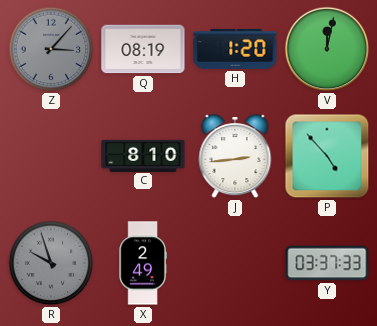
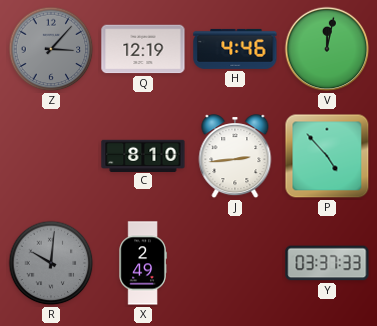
Q: 08:19 -> 12:19 (143, 49)
H: 1:20 -> 4:46 (235, 49)
R: 9:57 -> 10:01 (51, 263)
